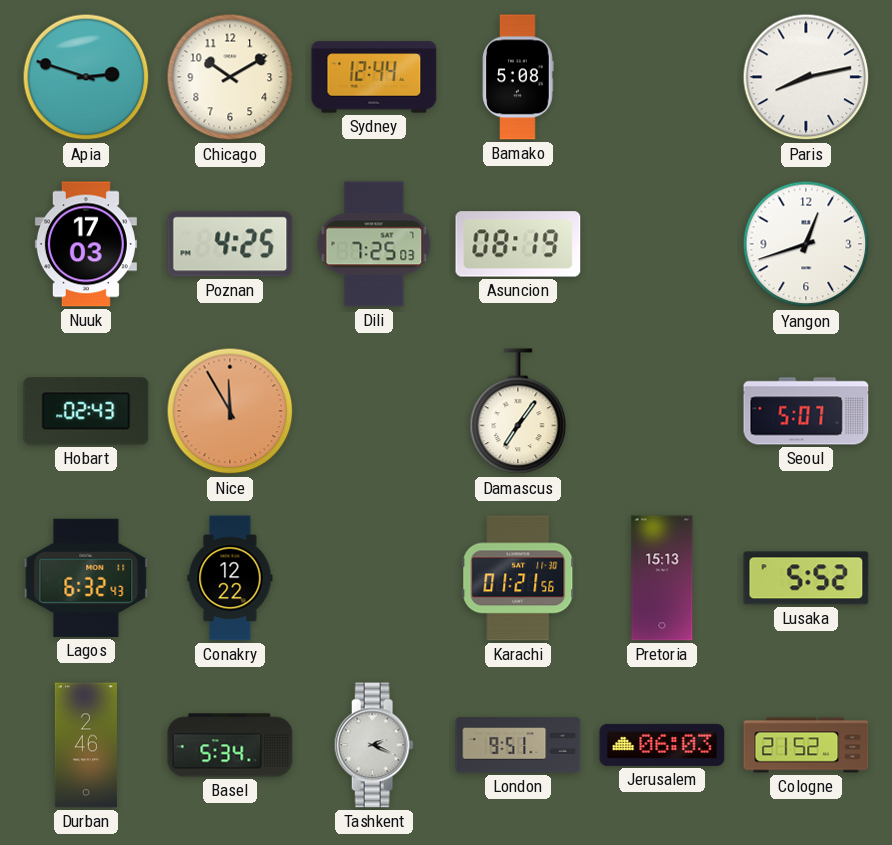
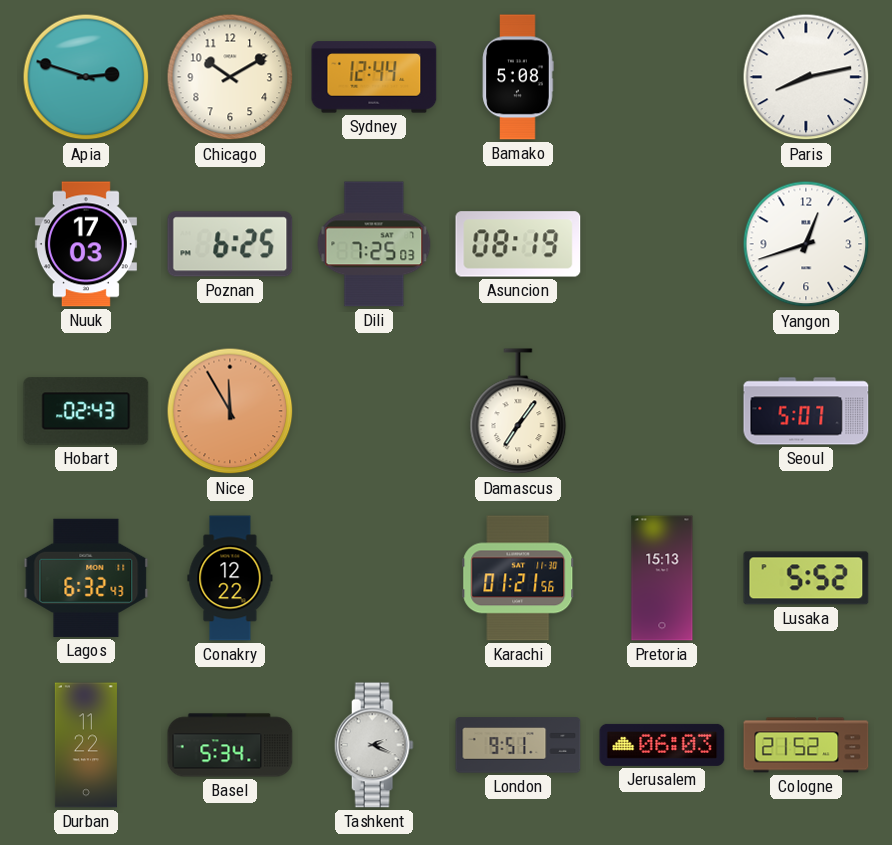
Poznan: 4:25 -> 6:25 (230, 244)
Durban: 2:46 -> 11:22 (86, 745)
